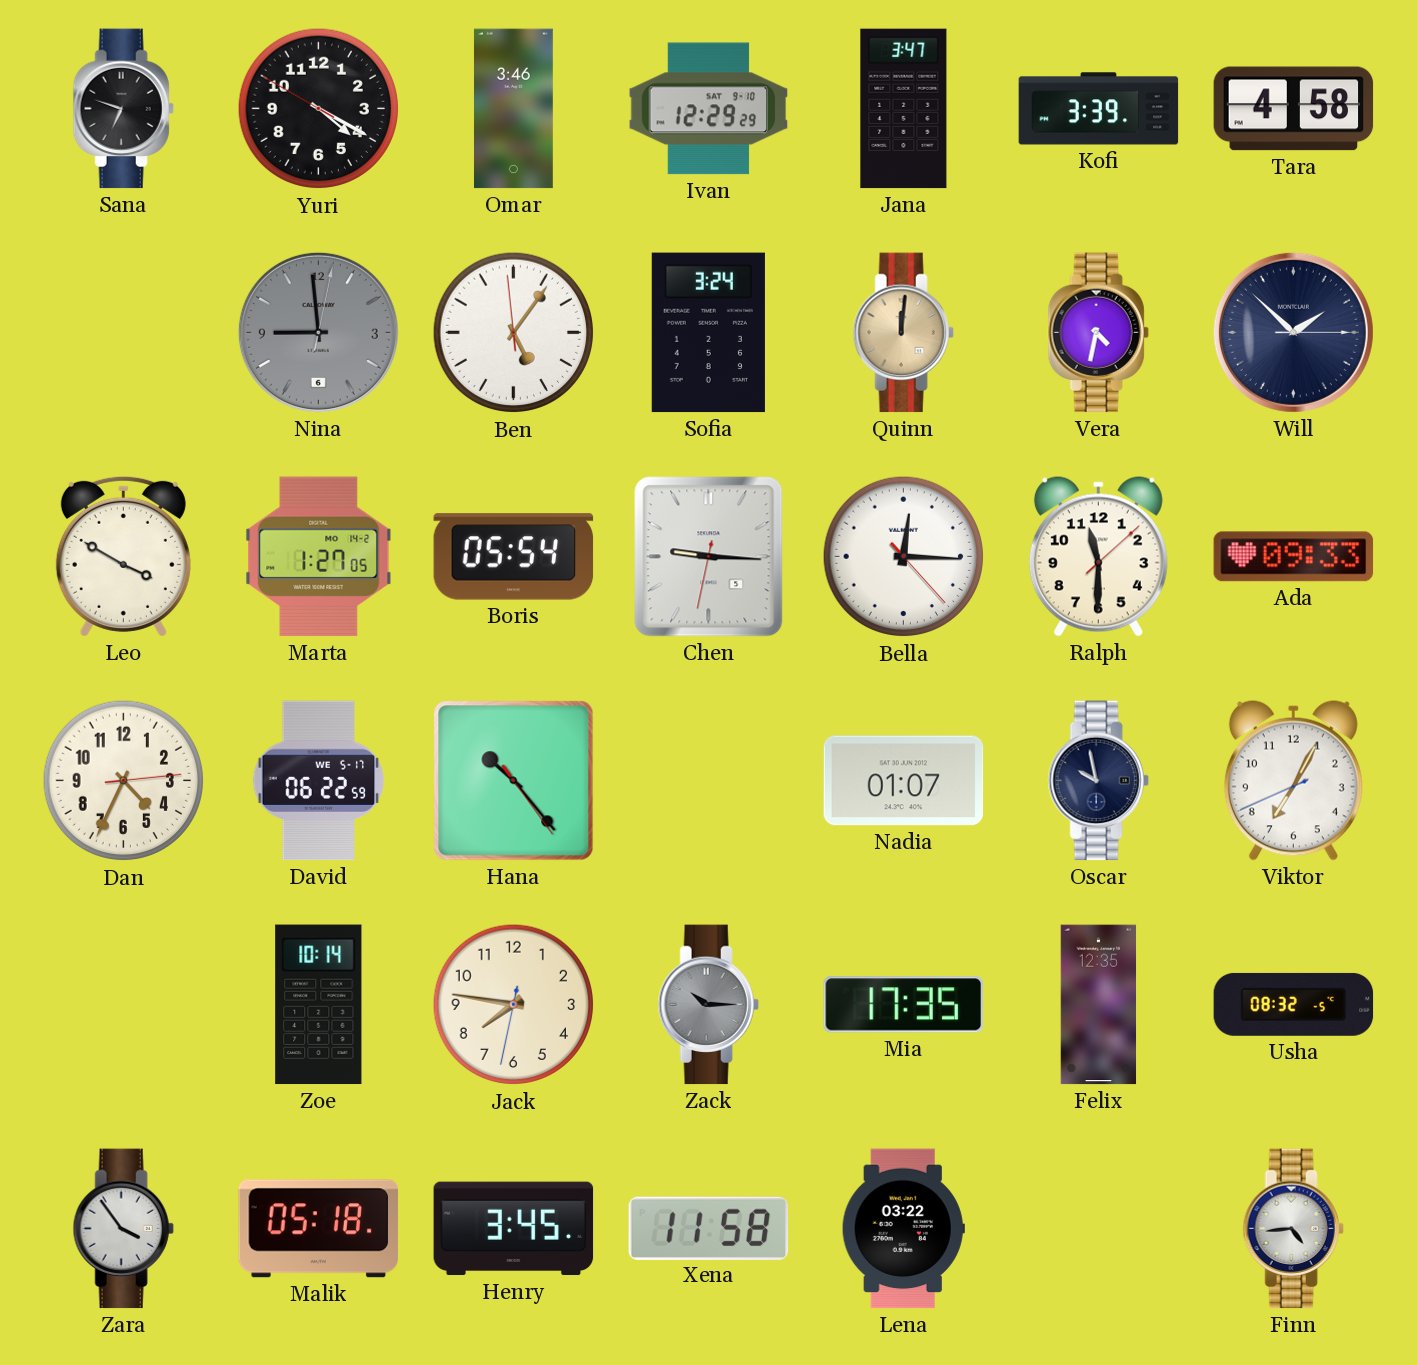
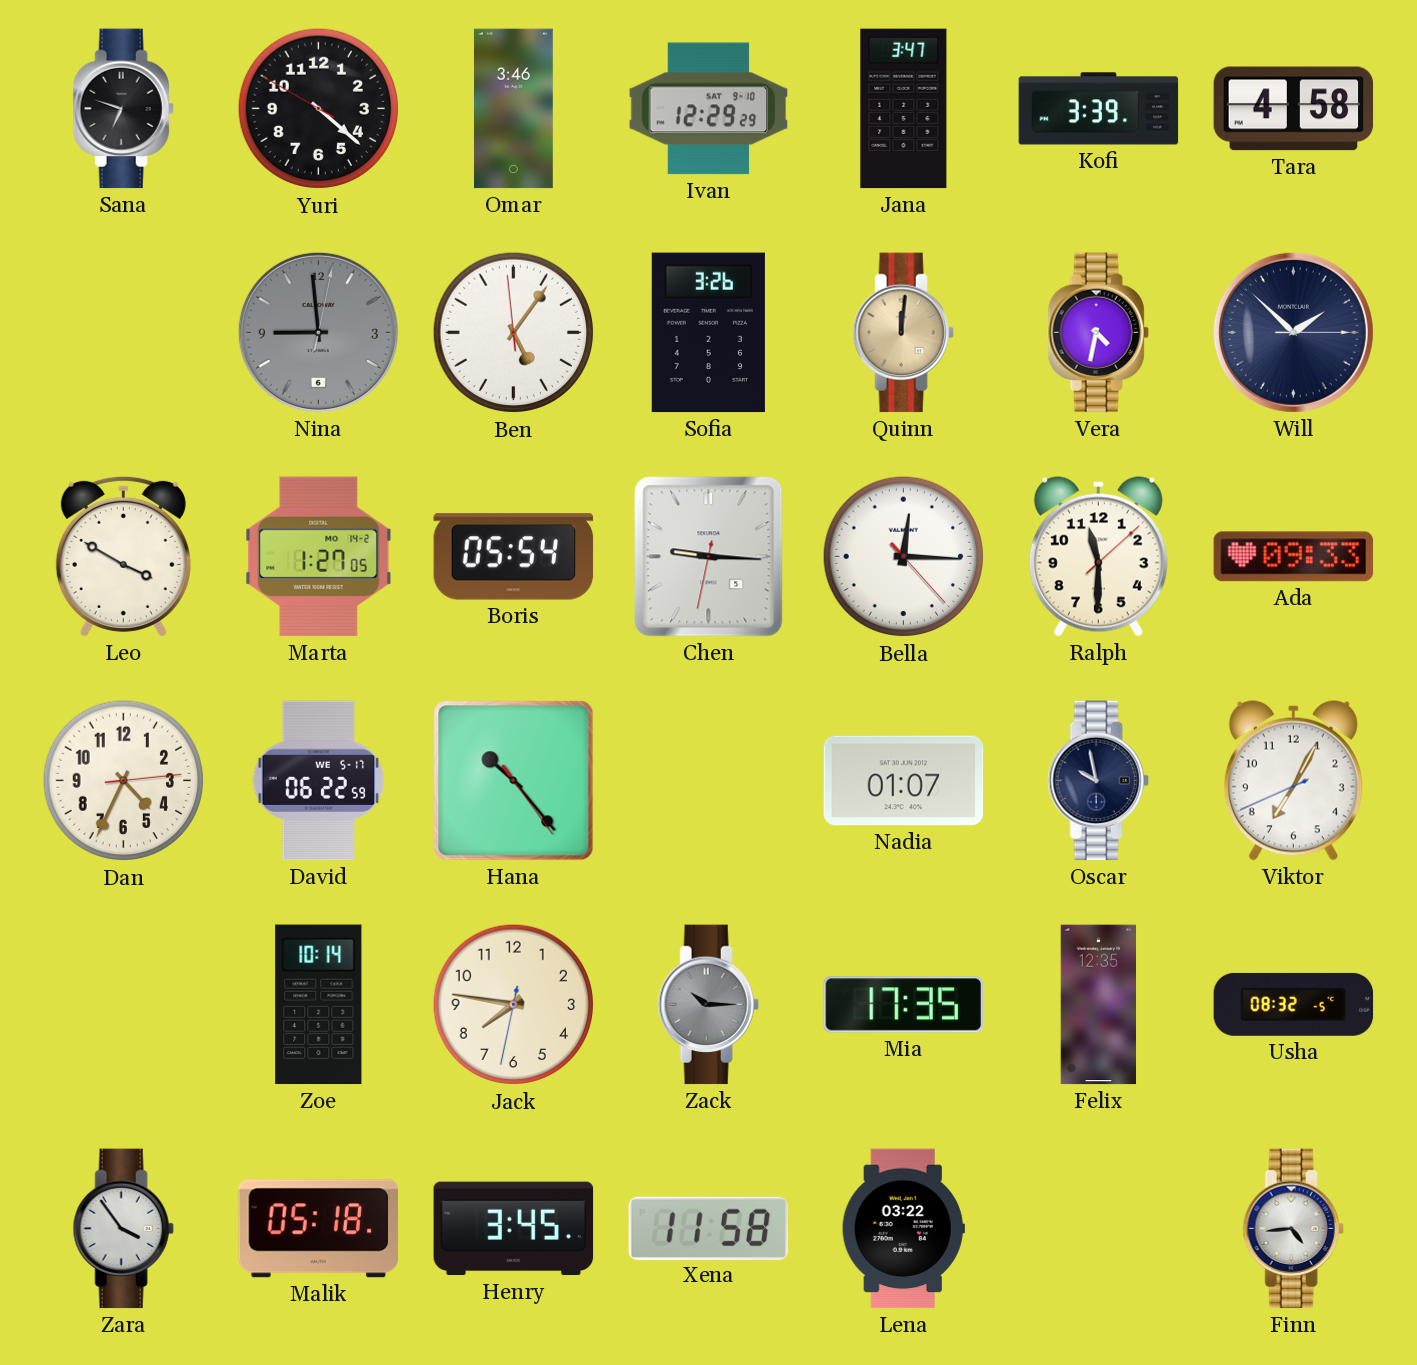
Yuri: 4:19 -> 4:21 (319, 109)
Sofia: 3:24 -> 3:26 (708, 333)
